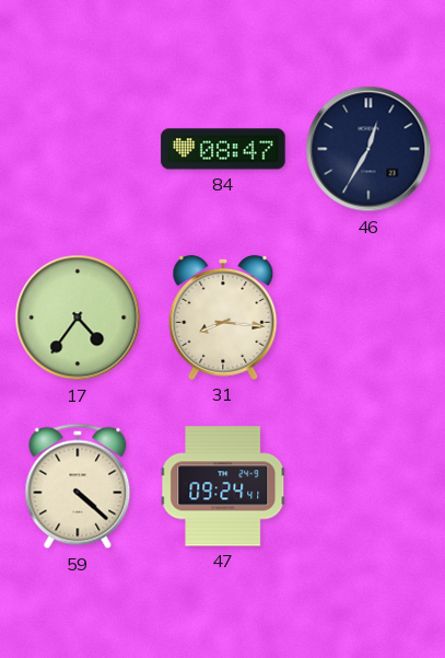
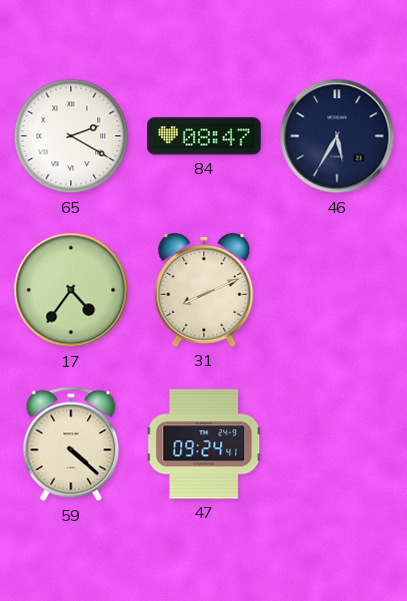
65: none -> 2:20 (71, 136)
46: 12:35 -> 5:35 (337, 136)
31: 8:16 -> 8:11 (204, 290)
